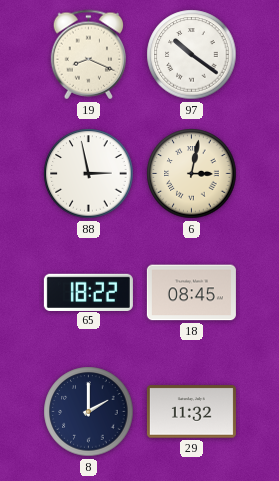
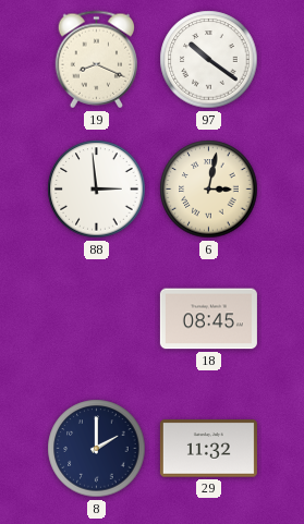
88: 2:58 -> 2:59 (97, 190)
65: 18:22 -> none (88, 292)
